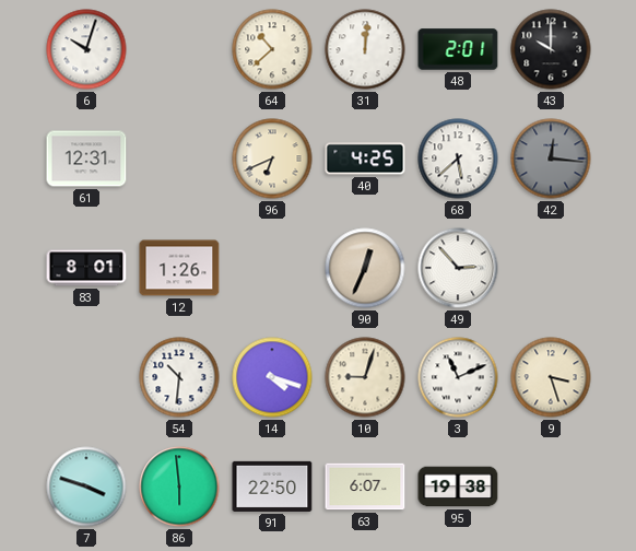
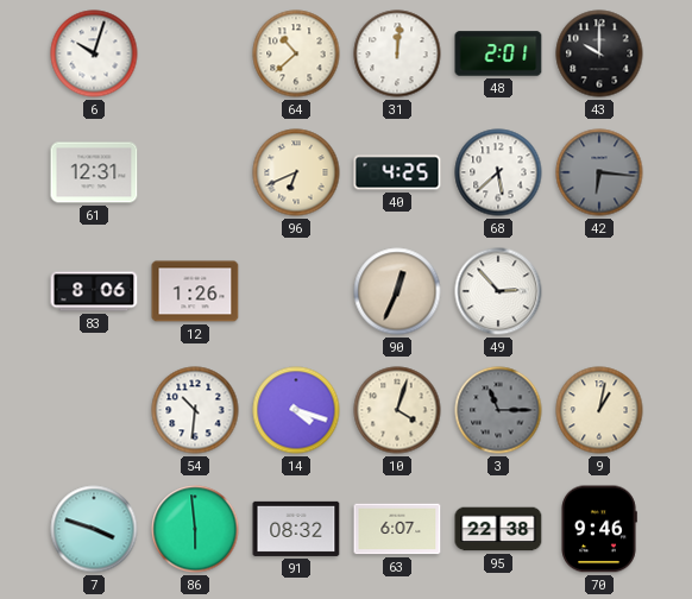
42: 12:16 -> 6:16 (599, 172)
83: 8:01 -> 8:06 (94, 291)
10: 9:03 -> 4:03 (397, 410)
3: 11:11 -> 11:15 (498, 410)
3 dial: white -> grey (498, 410)
9: 3:27 -> 1:02 (599, 410)
91: 22:50 -> 08:32 (296, 529)
95: 19:38 -> 22:38 (498, 529)
70: none -> 9:46 (599, 529)
